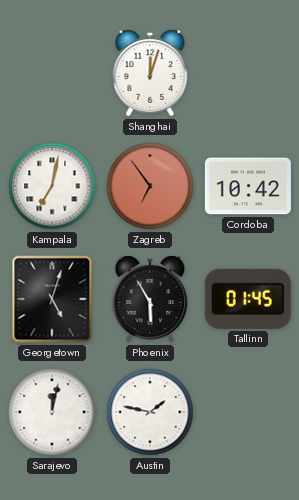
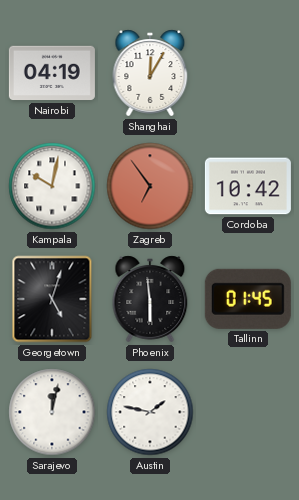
Nairobi: none -> 04:19 (52, 73)
Shanghai: 12:03 -> 12:05 (150, 73)
Kampala: 7:02 -> 10:02 (52, 186)
Phoenix: 5:55 -> 5:59 (150, 299)
